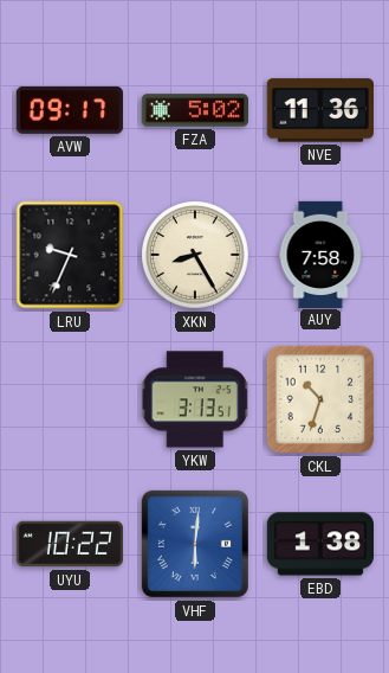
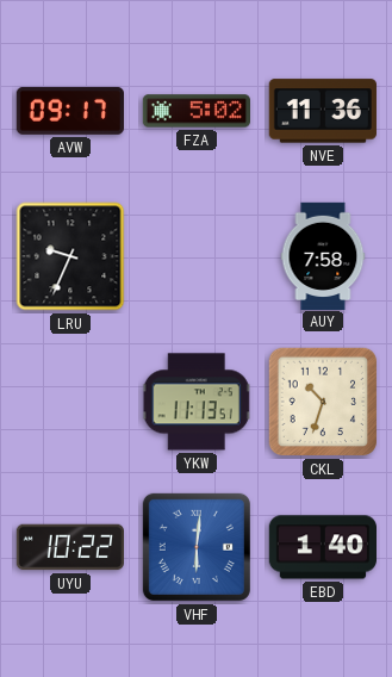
XKN: 8:25 -> none (196, 256)
YKW: 3:13 -> 11:13 (197, 402)
EBD: 1:38 -> 1:40 (322, 547)
